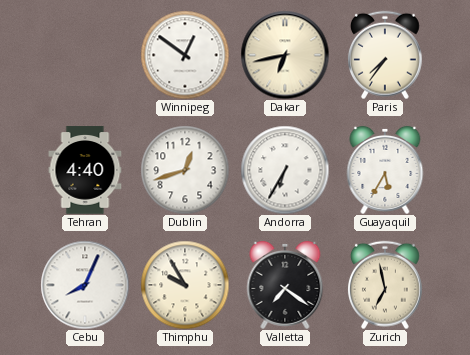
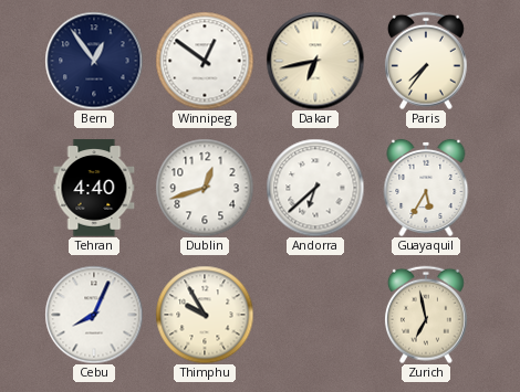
Bern: none -> 12:54 (94, 61)
Andorra: 6:35 -> 6:38 (315, 188)
Valletta: 7:21 -> none (285, 285)
